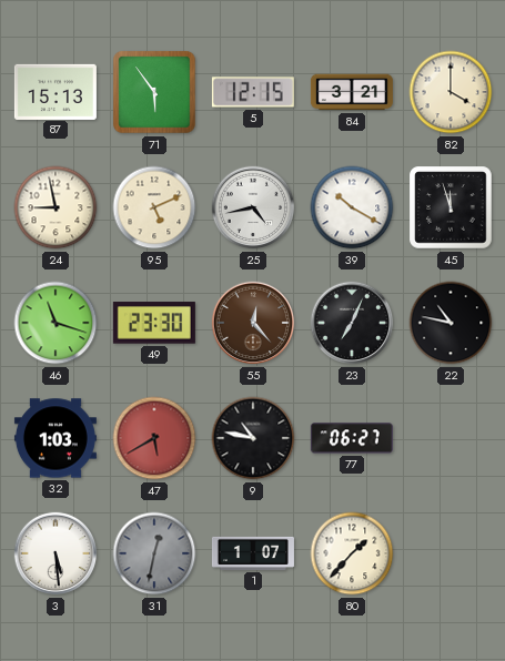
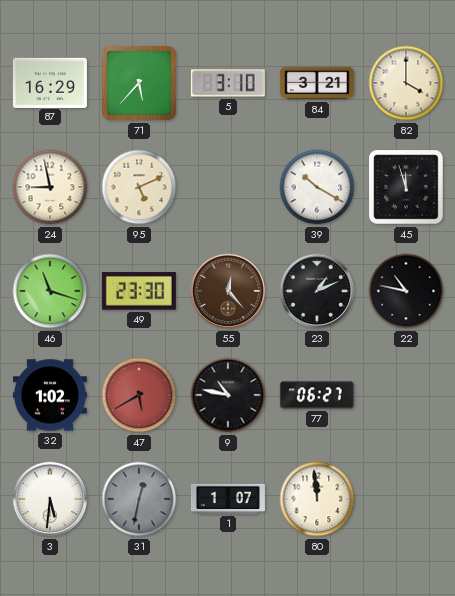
87: 15:13 -> 16:29 (50, 82)
71: 5:54 -> 5:37 (139, 83)
5: 12:15 -> 3:10 (228, 83)
25: 4:43 -> none (253, 207)
23: 7:04 -> 1:11 (317, 291)
32: 1:03 -> 1:02 (50, 395)
3: 5:29 -> 5:31 (50, 499)
80: 1:37 -> 11:59 (317, 499)
